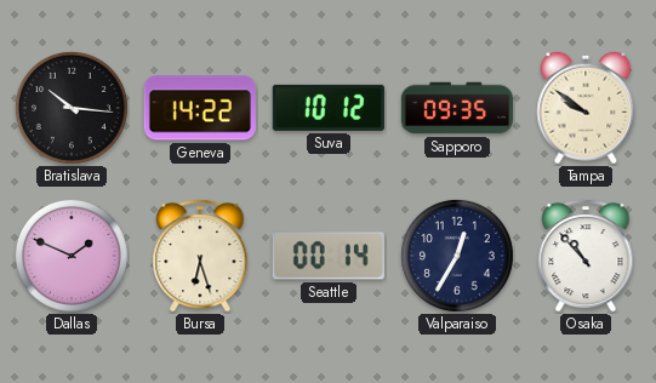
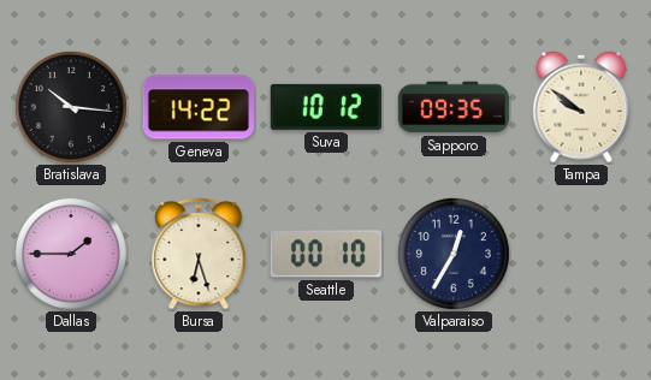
Dallas: 1:49 -> 1:45 (71, 254)
Seattle: 00:14 -> 00:10 (326, 254)
Osaka: 10:53 -> none (586, 256)
